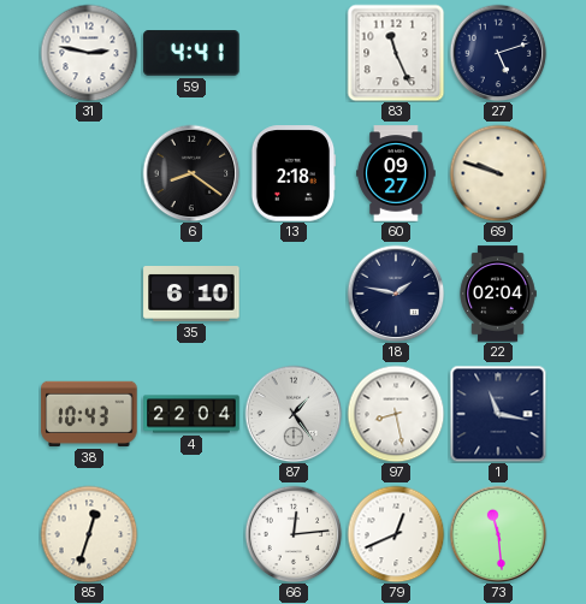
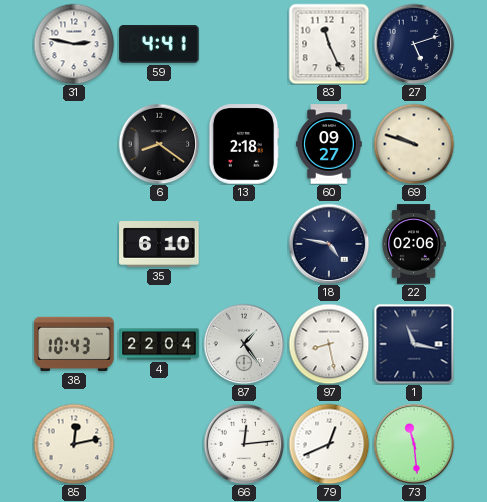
18: 1:47 -> 4:47 (329, 244)
22: 02:04 -> 02:06 (414, 244)
85: 12:33 -> 12:13 (74, 444)
